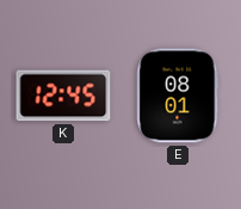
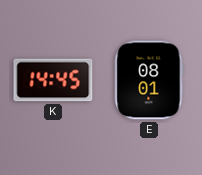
K: 12:45 -> 14:45 (53, 80)
